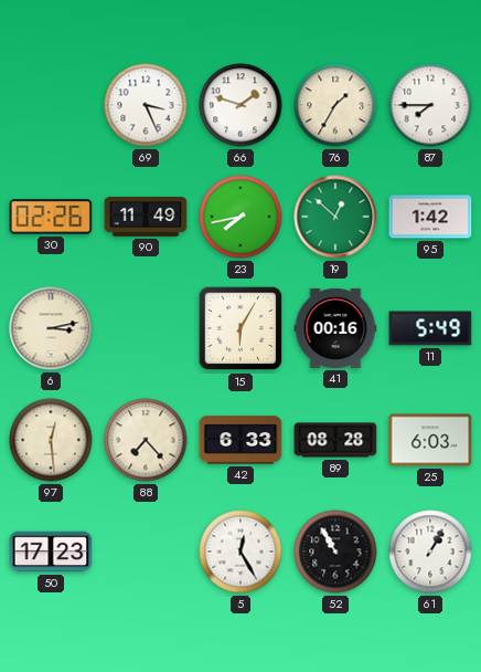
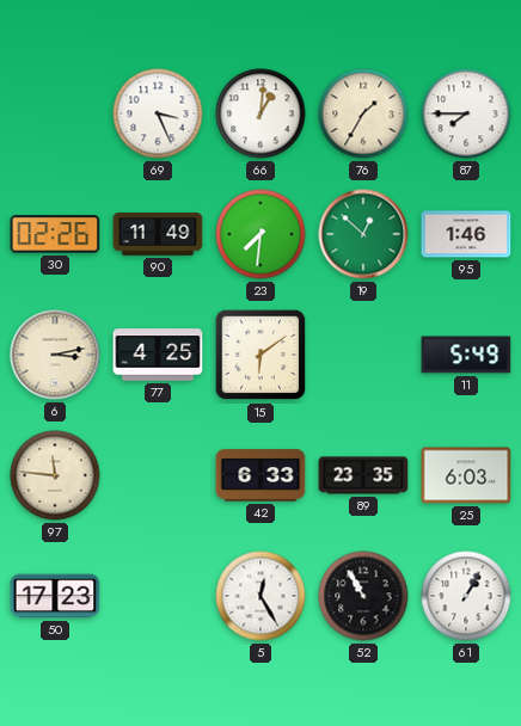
66: 1:48 -> 1:01 (260, 113)
23: 7:43 -> 7:31 (260, 234)
95: 1:42 -> 1:46 (466, 234)
77: none -> 4:25 (158, 355)
15: 6:05 -> 6:09 (260, 355)
41: 00:16 -> none (335, 328)
97: 12:29 -> 11:46 (55, 475)
88: 7:23 -> none (146, 440)
89: 08:28 -> 23:35 (363, 475)
